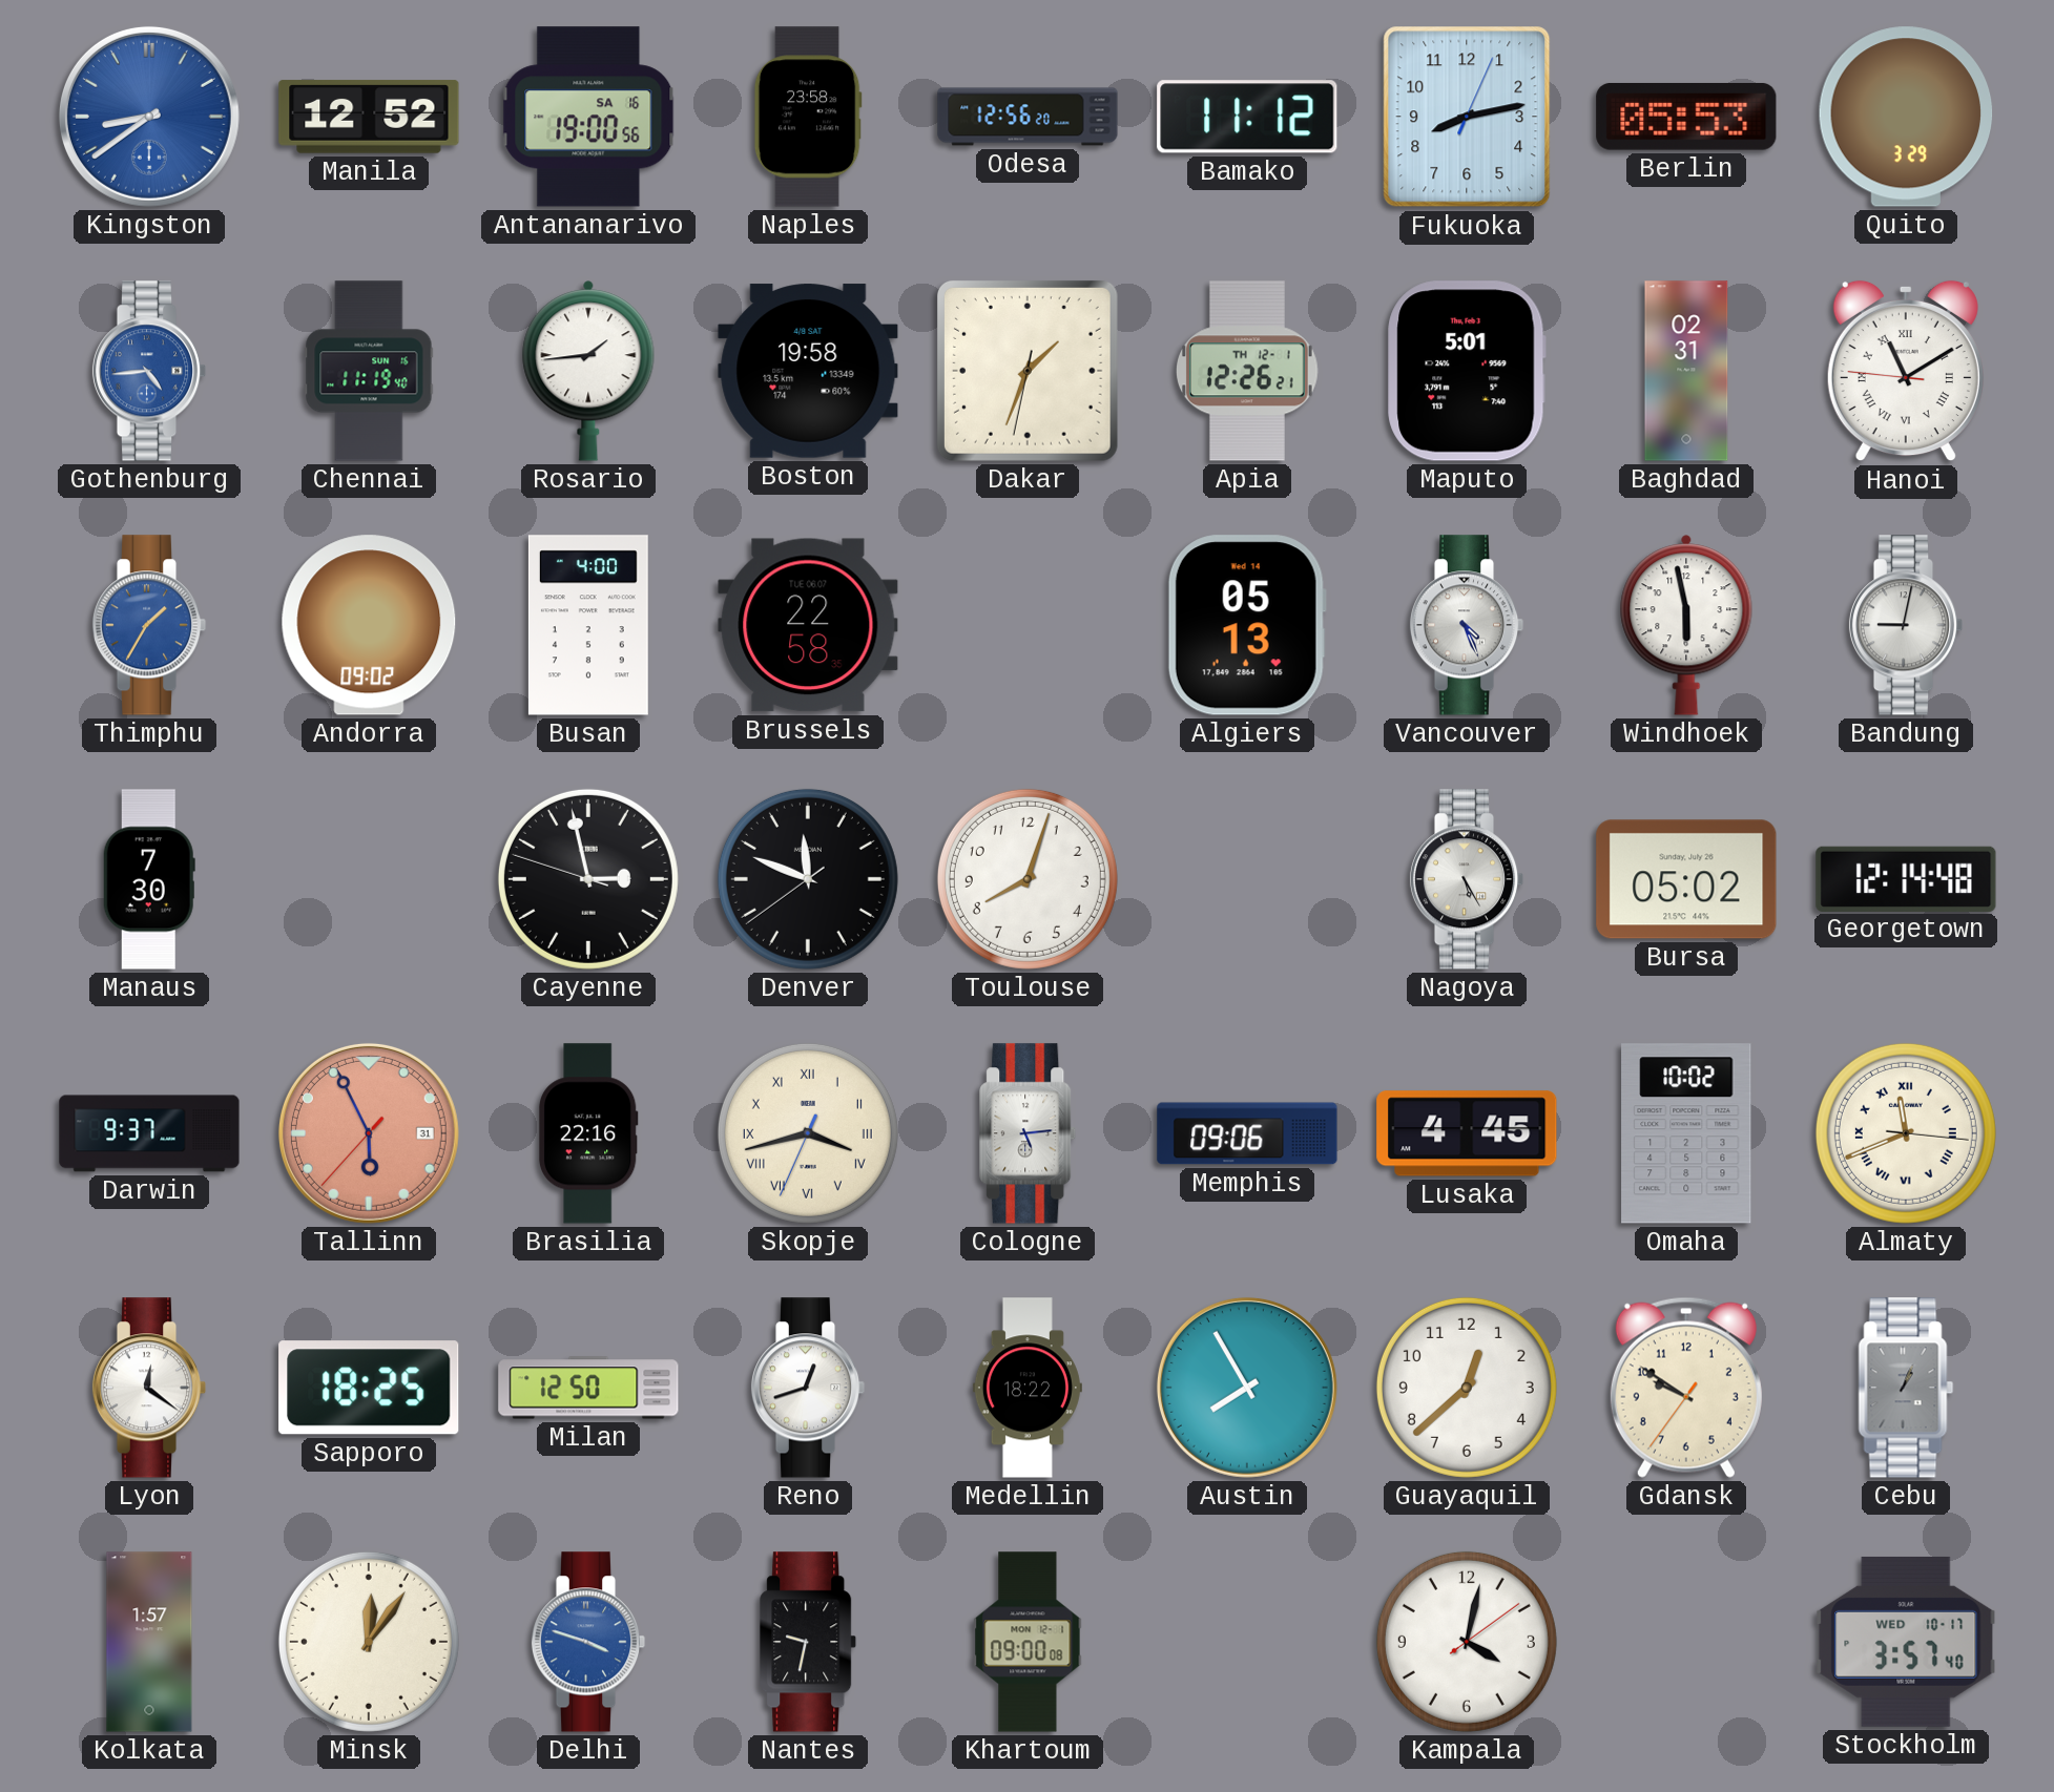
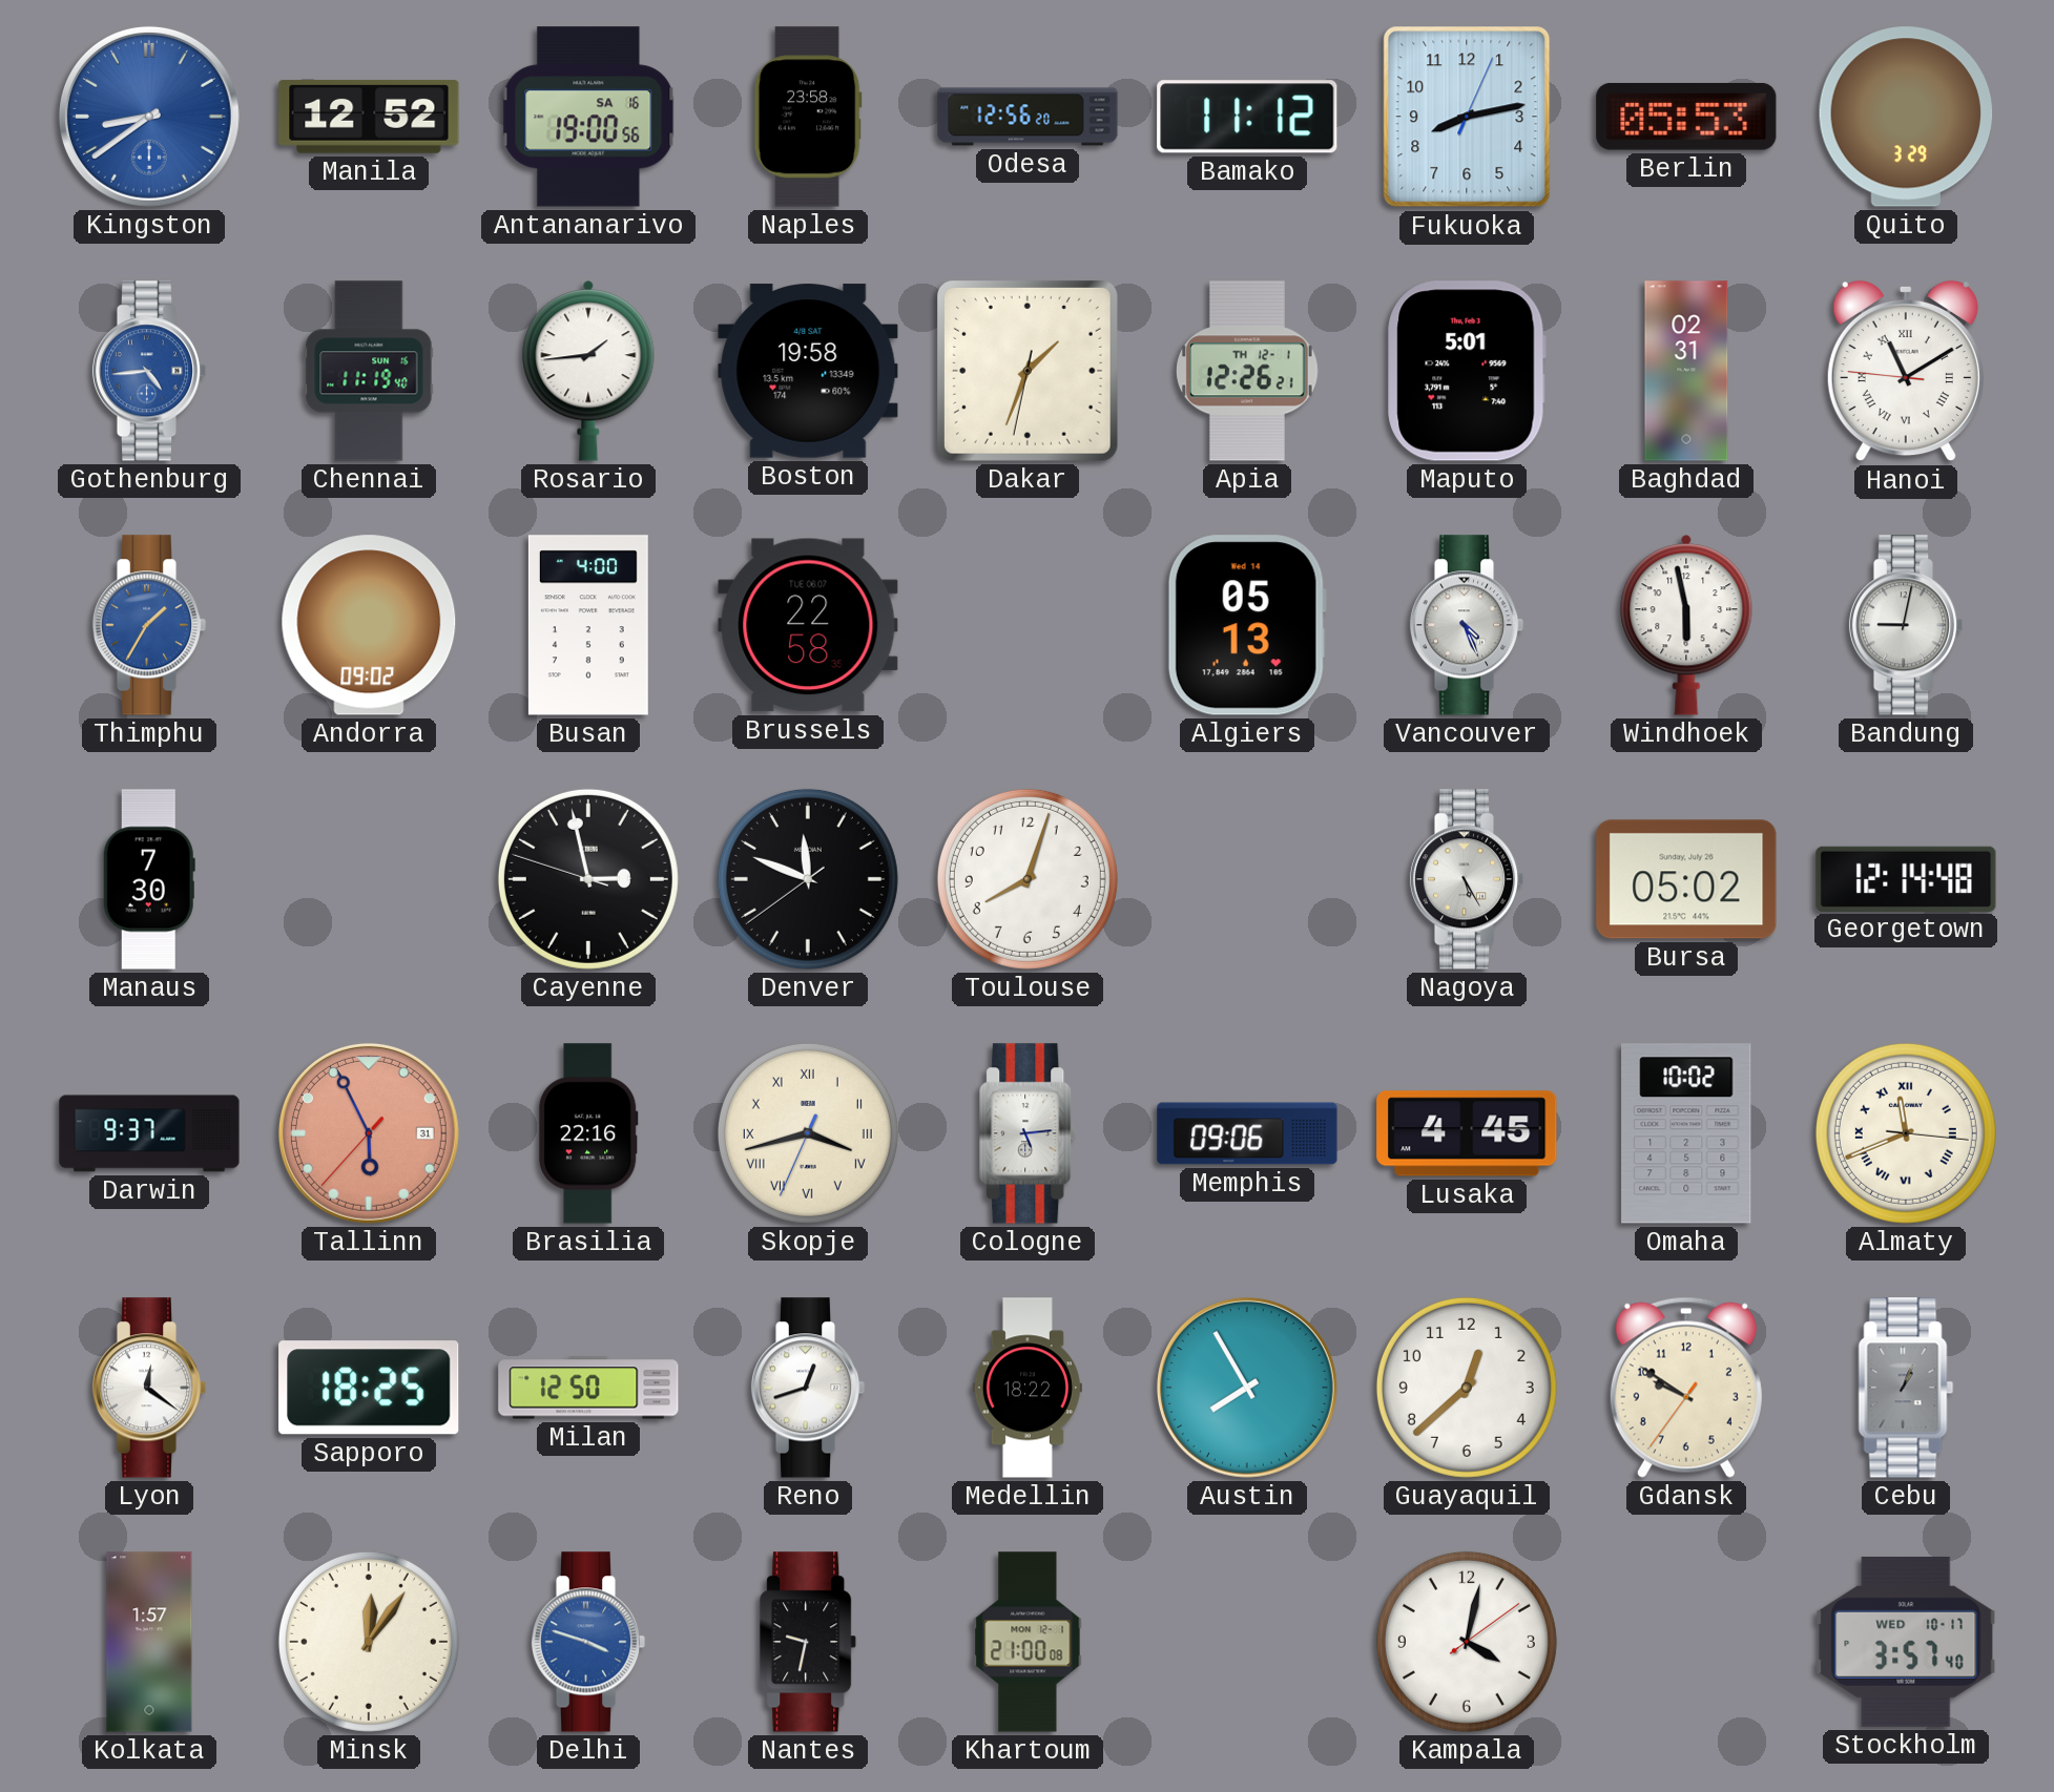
Khartoum: 09:00 -> 21:00 (1028, 1642)
